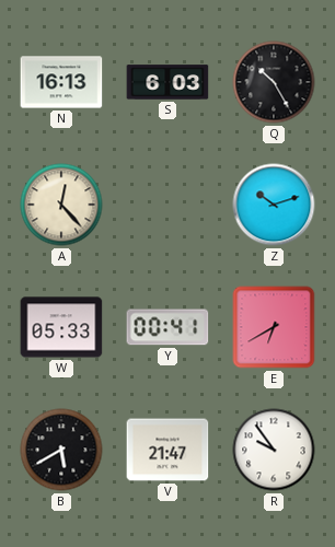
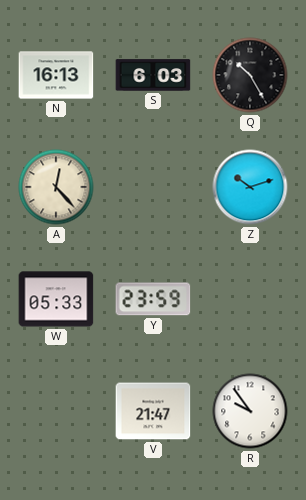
Y: 00:41 -> 23:59 (153, 299)
E: 6:40 -> none (274, 327)
B: 5:40 -> none (61, 450)
